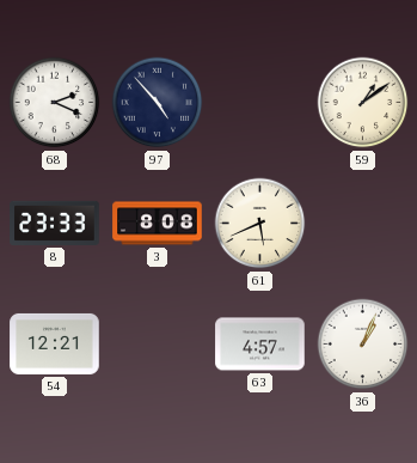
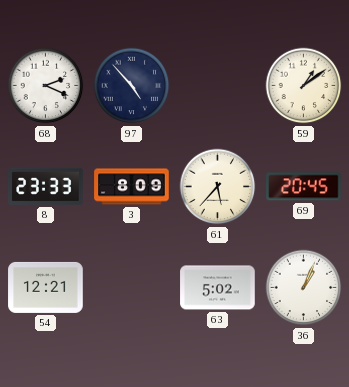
3: 8:08 -> 8:09 (132, 187)
61: 5:41 -> 5:37 (218, 187)
69: none -> 20:45 (304, 187)
63: 4:57 -> 5:02 (218, 288)
